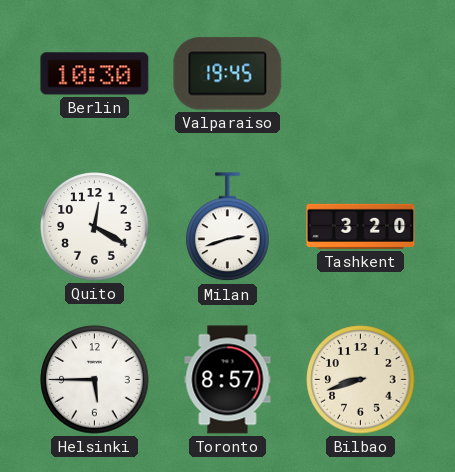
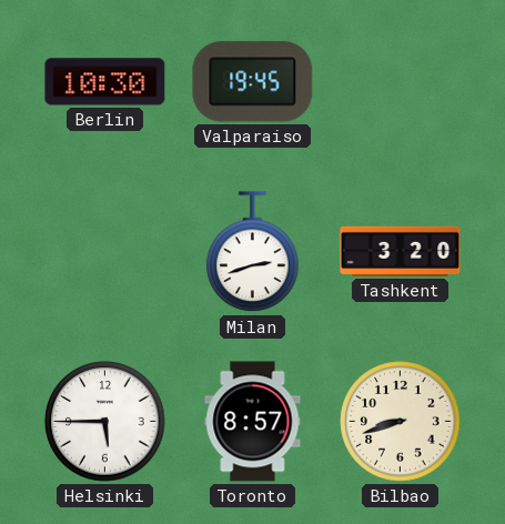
Quito: 12:20 -> none (95, 227)
